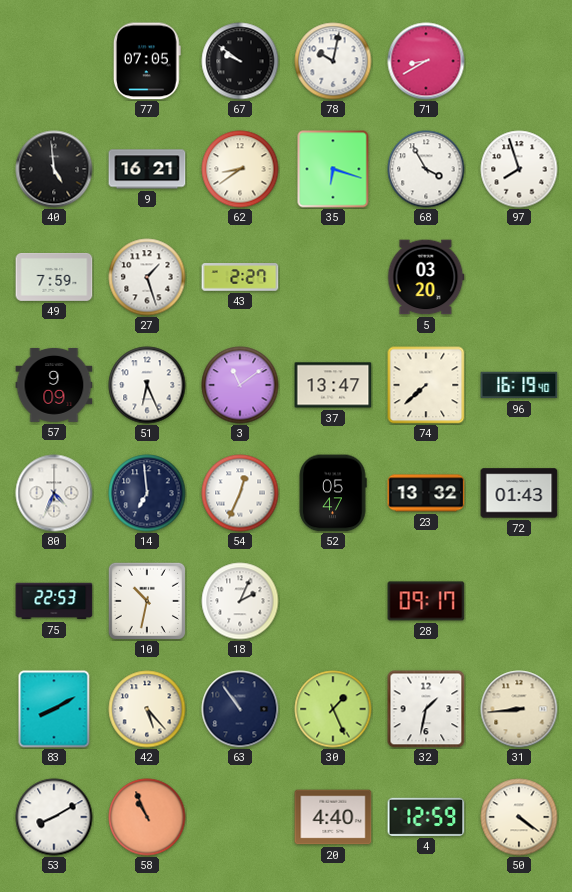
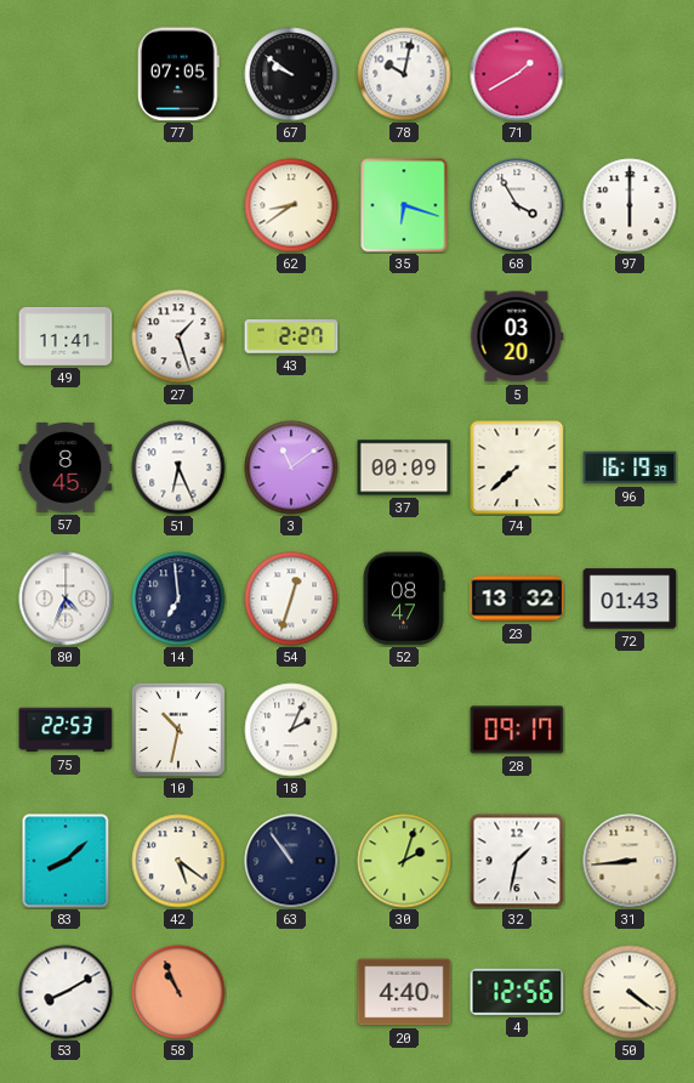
71: 8:40 -> 1:40 (517, 74)
40: 4:59 -> none (54, 169)
9: 16:21 -> none (147, 169)
97: 7:57 -> 6:00 (630, 205)
49: 7:59 -> 11:41 (66, 336)
57: 9:09 -> 8:45 (66, 467)
37: 13:47 -> 00:09 (404, 467)
96: 16:19:40 -> 16:19:39 (630, 467)
54: 12:34 -> 12:33 (291, 599)
52: 05:47 -> 08:47 (404, 599)
83: 8:10 -> 8:08 (66, 861)
42: 5:23 -> 5:21 (178, 861)
30: 1:26 -> 2:03 (404, 861)
4: 12:59 -> 12:56 (517, 992)
